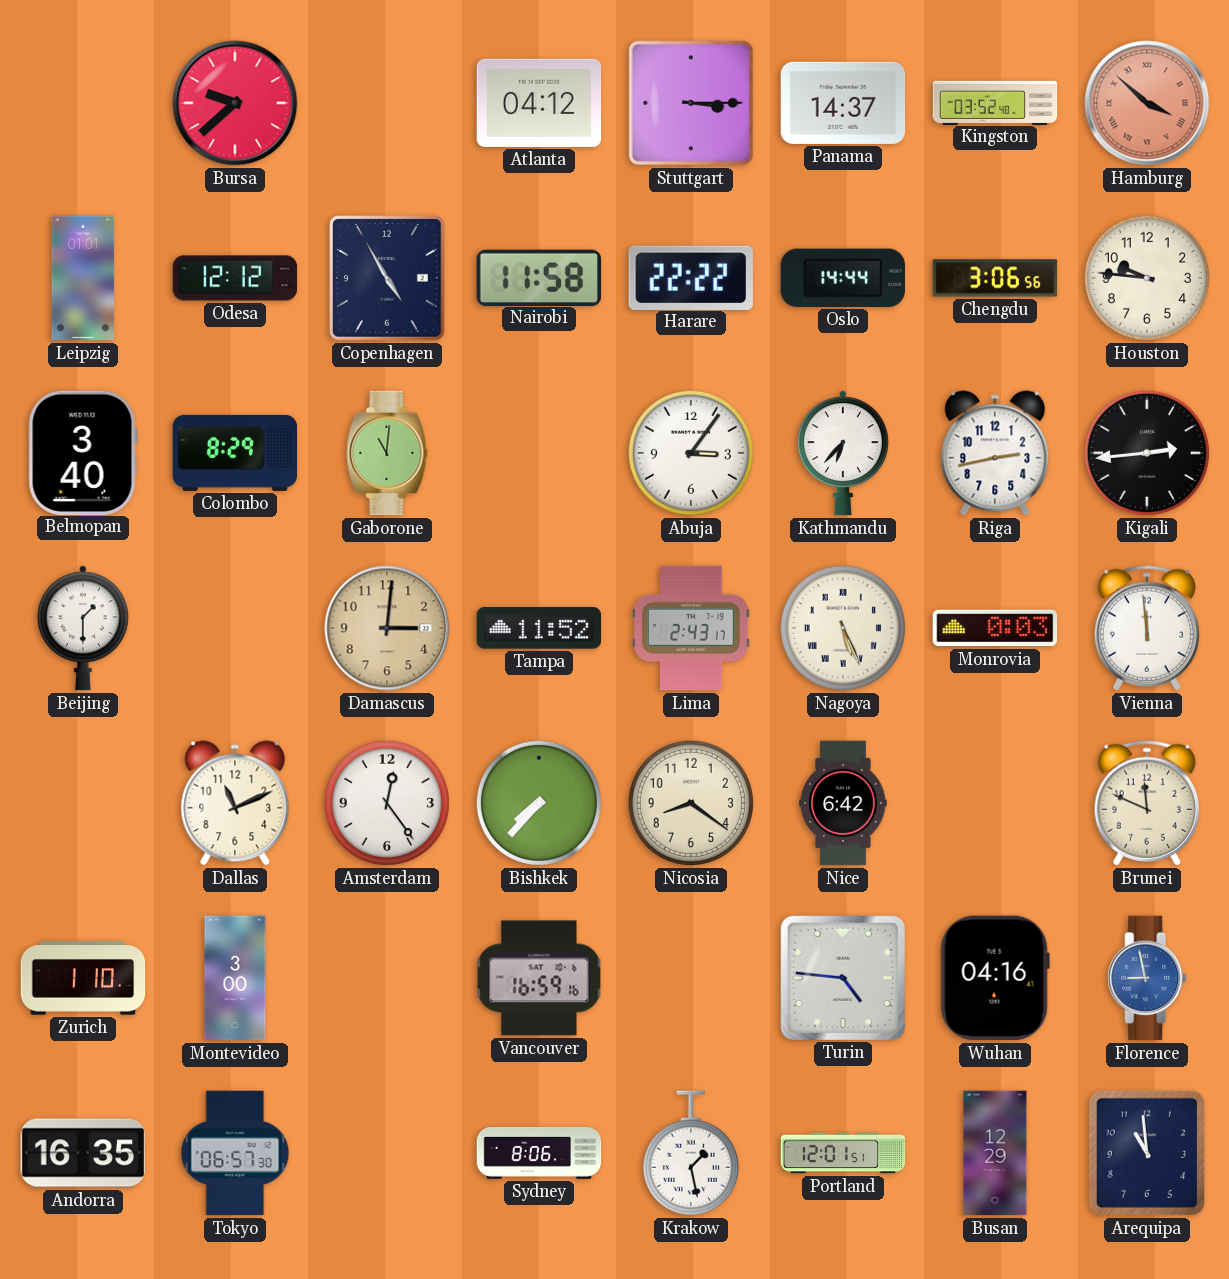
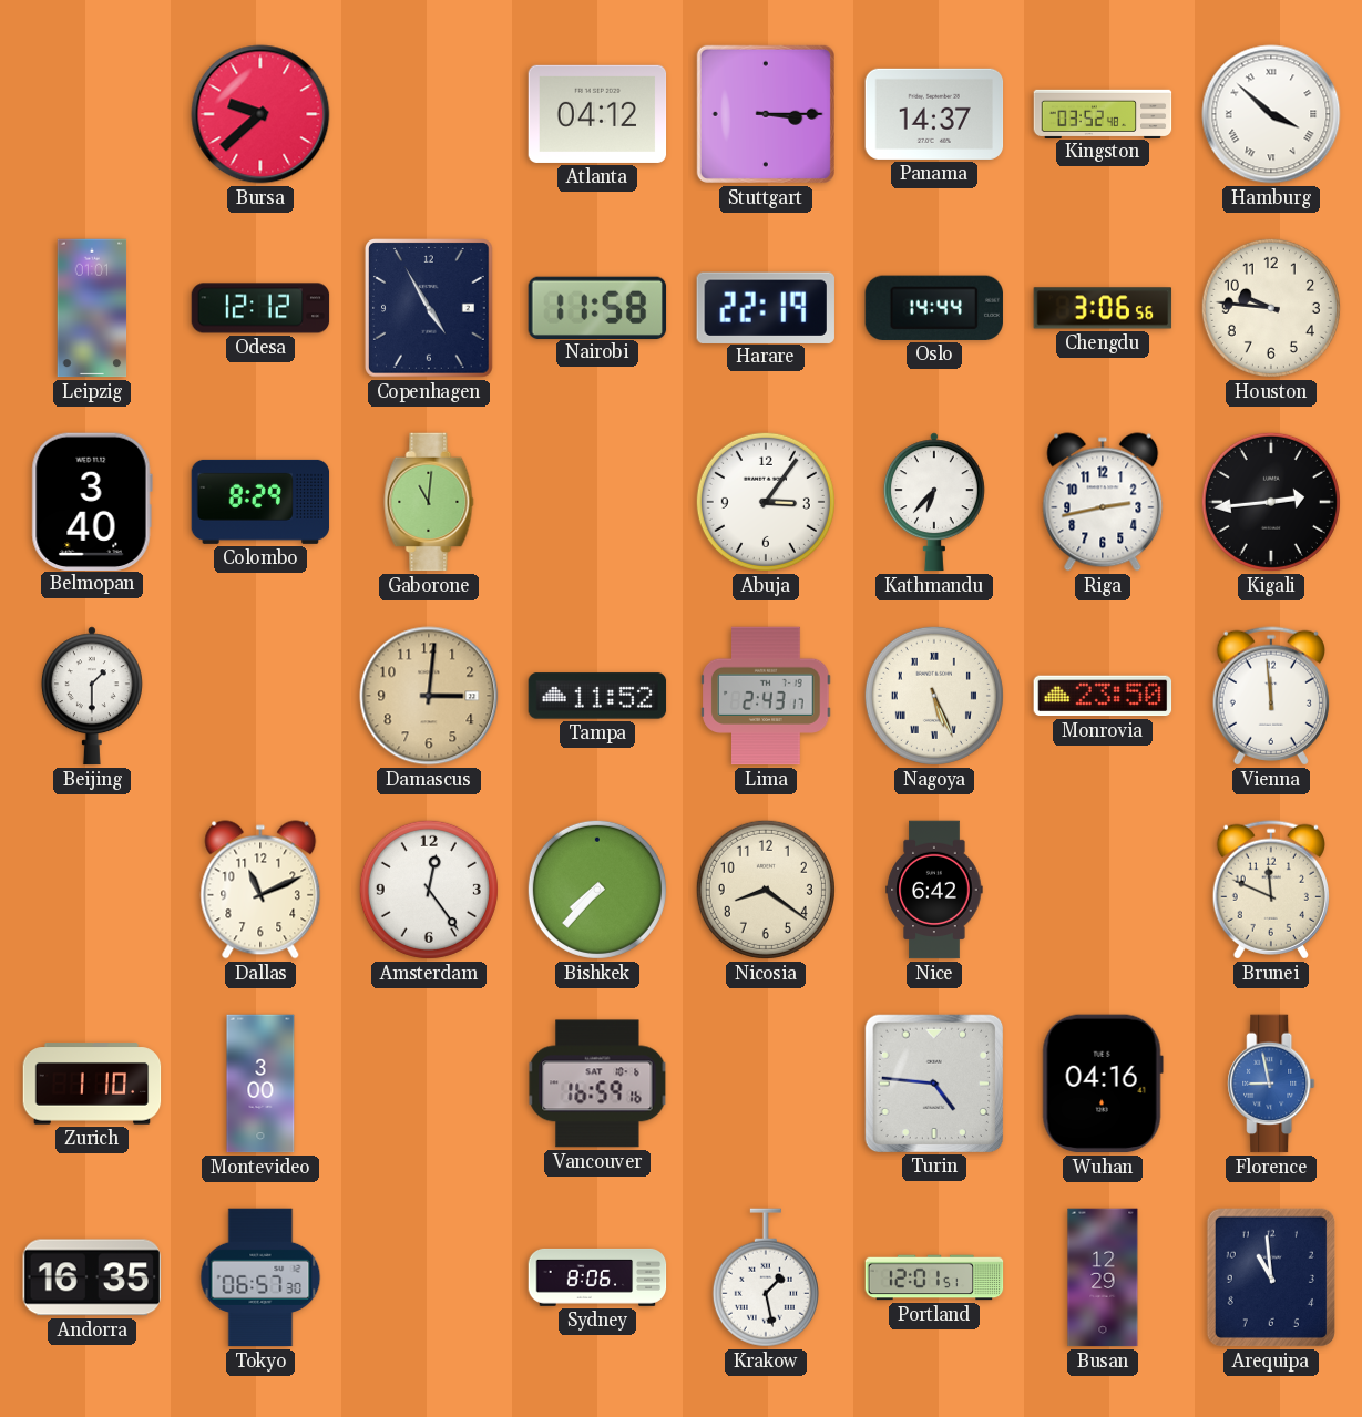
Hamburg dial: salmon -> white (1271, 114)
Harare: 22:22 -> 22:19 (766, 307)
Monrovia: 0:03 -> 23:50 (1103, 696)
